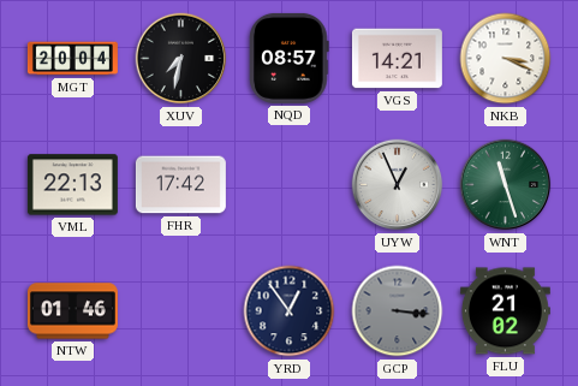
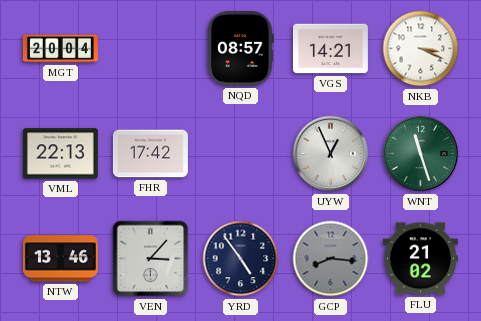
XUV: 7:32 -> none (181, 59)
NTW: 01:46 -> 13:46 (60, 259)
VEN: none -> 3:07 (151, 259)
YRD: 12:54 -> 4:54 (241, 259)
GCP: 3:16 -> 8:16 (331, 259)
